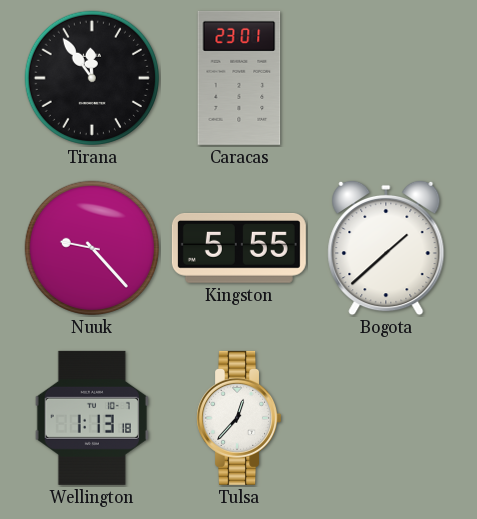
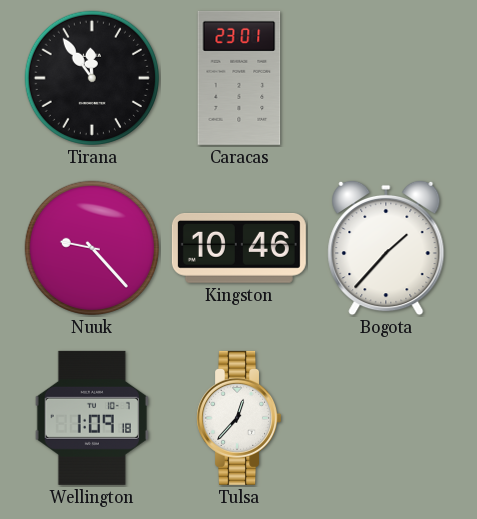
Kingston: 5:55 -> 10:46 (239, 249)
Bogota: 1:38 -> 1:37 (386, 248)
Wellington: 1:13 -> 1:09 (92, 418)
